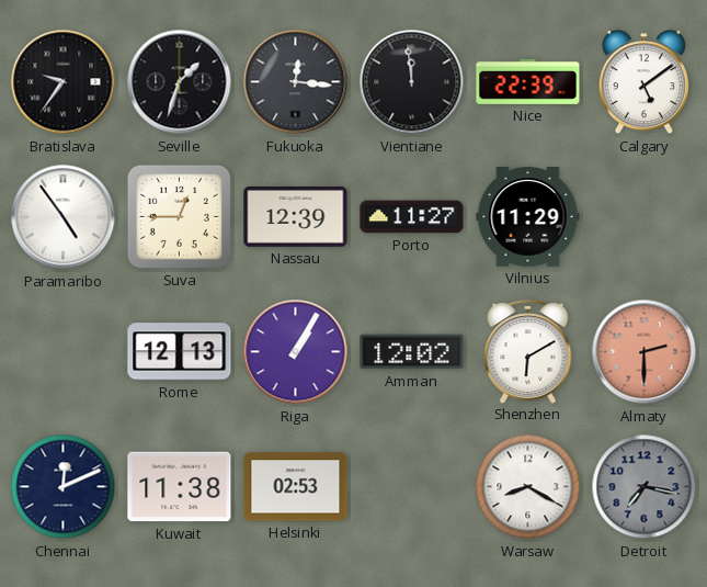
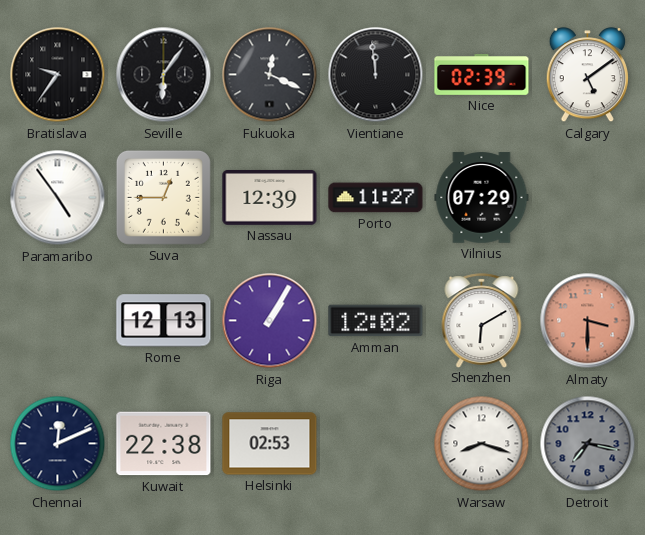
Seville: 1:33 -> 6:06 (164, 75)
Fukuoka: 12:16 -> 12:19 (270, 75)
Nice: 22:39 -> 02:39 (482, 74)
Vilnius: 11:29 -> 07:29 (482, 198)
Almaty: 2:30 -> 3:30 (588, 321)
Kuwait: 11:38 -> 22:38 (164, 444)
Warsaw: 8:20 -> 8:18 (482, 444)
